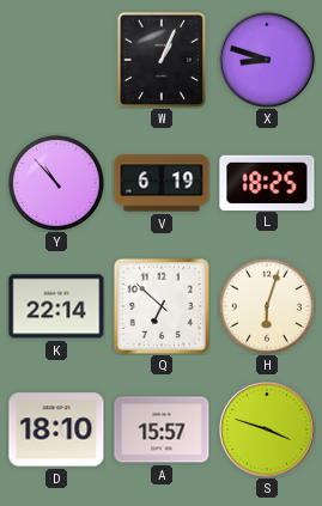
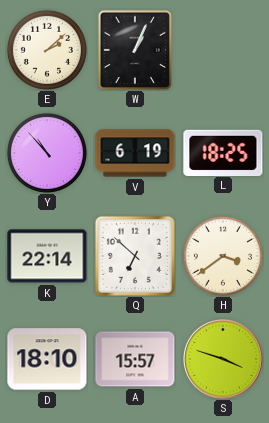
E: none -> 2:08 (47, 50)
X: 8:48 -> none (268, 61)
H: 6:03 -> 3:39 (223, 256)
